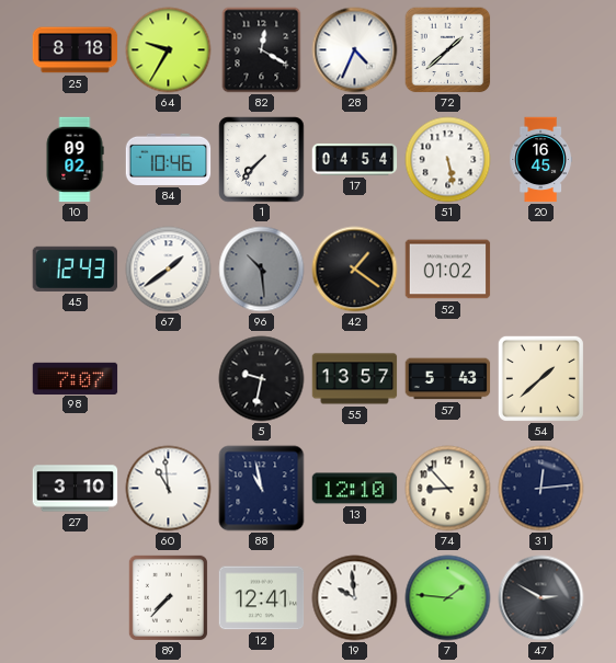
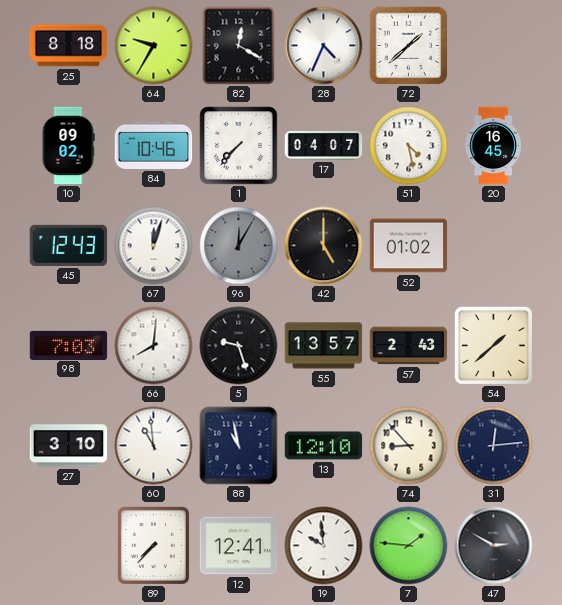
17: 04:54 -> 04:07 (324, 145)
51: 5:28 -> 4:28 (409, 146)
67: 1:39 -> 12:03 (154, 246)
96: 10:29 -> 12:05 (239, 246)
42: 1:21 -> 5:00 (324, 246)
98: 7:07 -> 7:03 (69, 345)
66: none -> 8:01 (154, 346)
5: 9:32 -> 9:27 (239, 346)
57: 5:43 -> 2:43 (409, 346)
